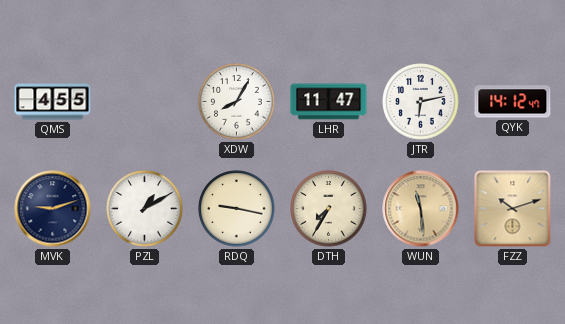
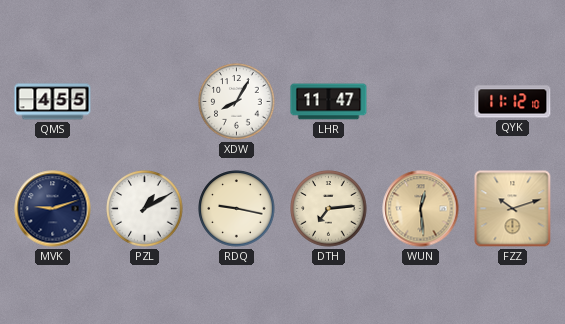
JTR: 6:13 -> none (421, 102)
QYK: 14:12 -> 11:12 (513, 102)
DTH: 7:35 -> 7:14 (329, 209)
WUN: 11:29 -> 12:29 (421, 209)
